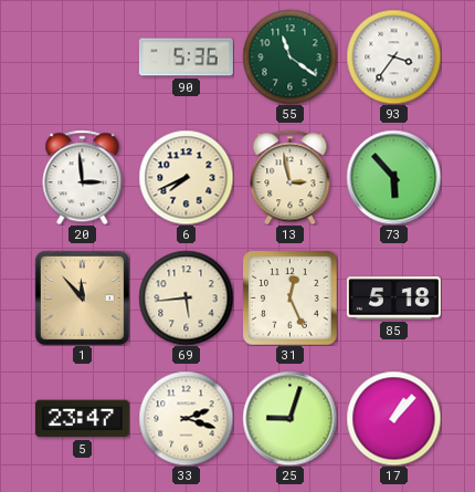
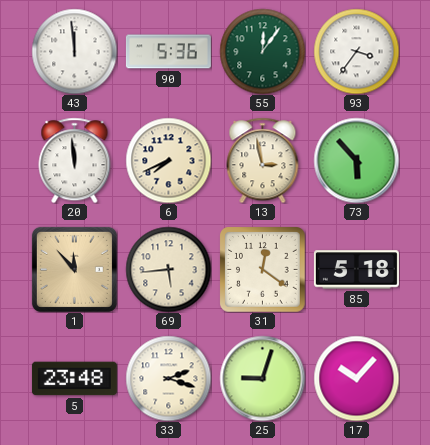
43: none -> 11:59 (74, 51)
55: 11:21 -> 12:06 (262, 51)
20: 2:59 -> 11:59 (75, 160)
31: 12:26 -> 12:21 (262, 269)
5: 23:47 -> 23:48 (74, 379)
17: 1:07 -> 10:07 (356, 378)
